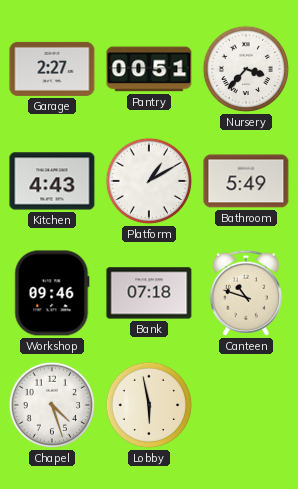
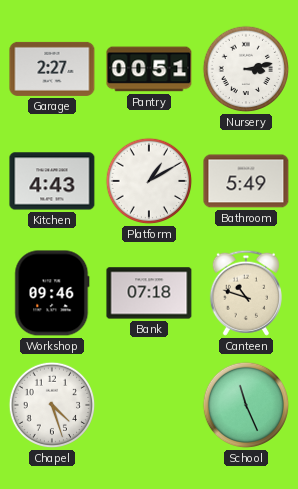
Nursery: 3:37 -> 3:13 (246, 69)
Lobby: 5:58 -> none (149, 405)
School: none -> 11:26 (246, 405)
